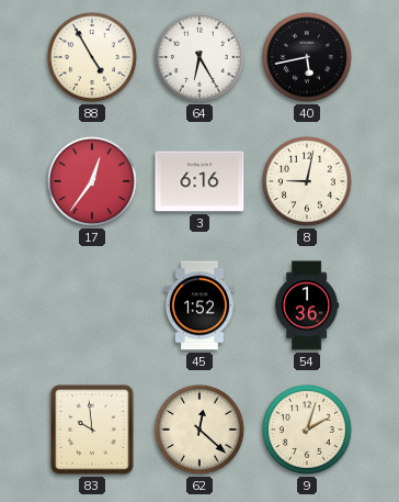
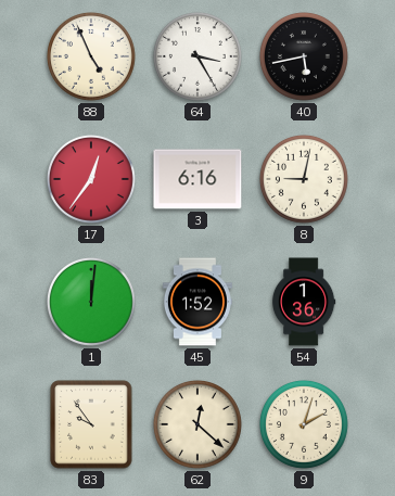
88: 4:55 -> 4:56 (91, 56)
64: 6:25 -> 3:25 (197, 56)
1: none -> 12:01 (91, 302)
83: 9:59 -> 9:54 (91, 424)
